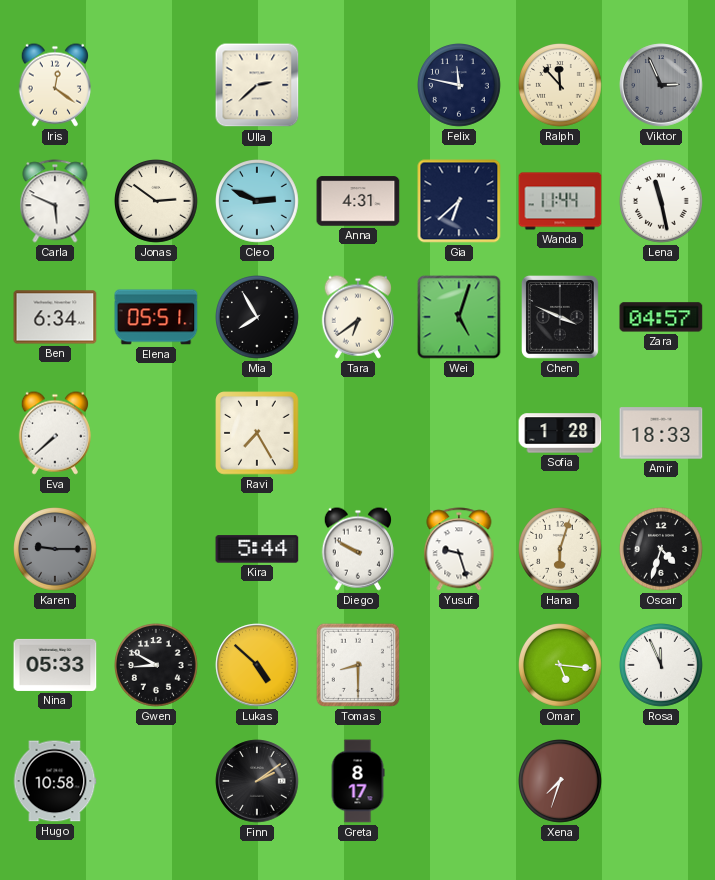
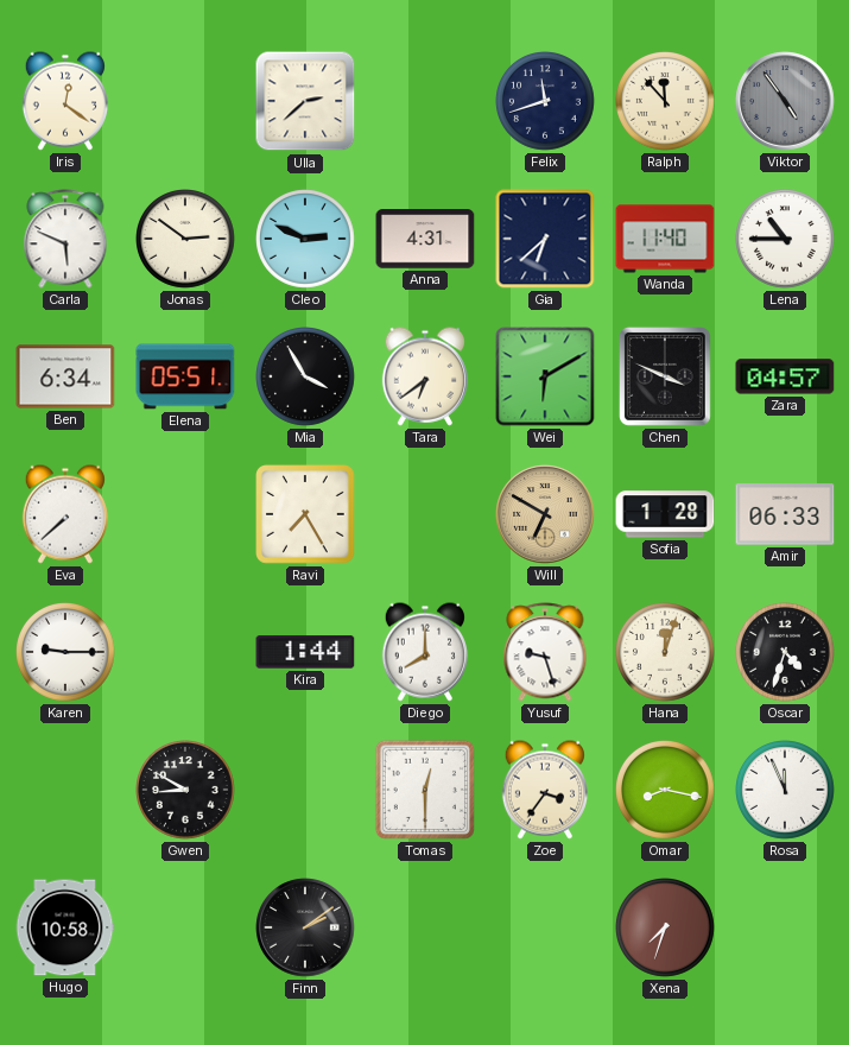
Felix: 11:47 -> 11:42 (546, 102)
Viktor: 2:56 -> 4:54 (785, 101)
Wanda: 11:44 -> 11:40 (665, 239)
Lena: 11:28 -> 10:45 (786, 240)
Mia: 7:55 -> 3:55 (306, 378)
Wei: 5:03 -> 6:10 (545, 376)
Will: none -> 6:50 (545, 514)
Amir: 18:33 -> 06:33 (785, 514)
Karen dial: grey -> white (66, 653)
Kira: 5:44 -> 1:44 (305, 652)
Diego: 9:50 -> 8:00 (425, 652)
Hana: 6:03 -> 12:03 (666, 653)
Nina: 05:33 -> none (55, 665)
Lukas: 4:52 -> none (257, 665)
Tomas: 8:30 -> 12:30 (425, 790)
Zoe: none -> 3:36 (545, 790)
Omar: 5:16 -> 8:17 (666, 791)
Greta: 8:17 -> none (358, 781)
